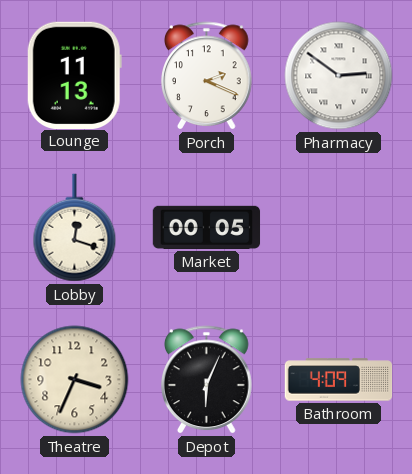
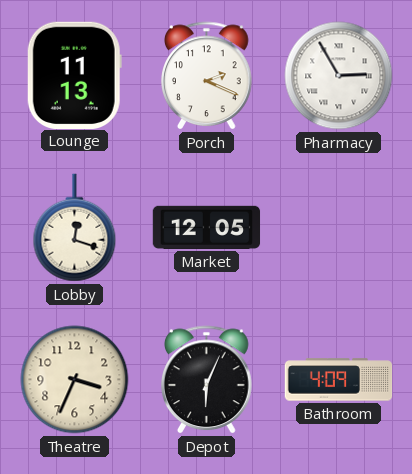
Pharmacy: 2:51 -> 2:55 (339, 76)
Market: 00:05 -> 12:05 (207, 227)
